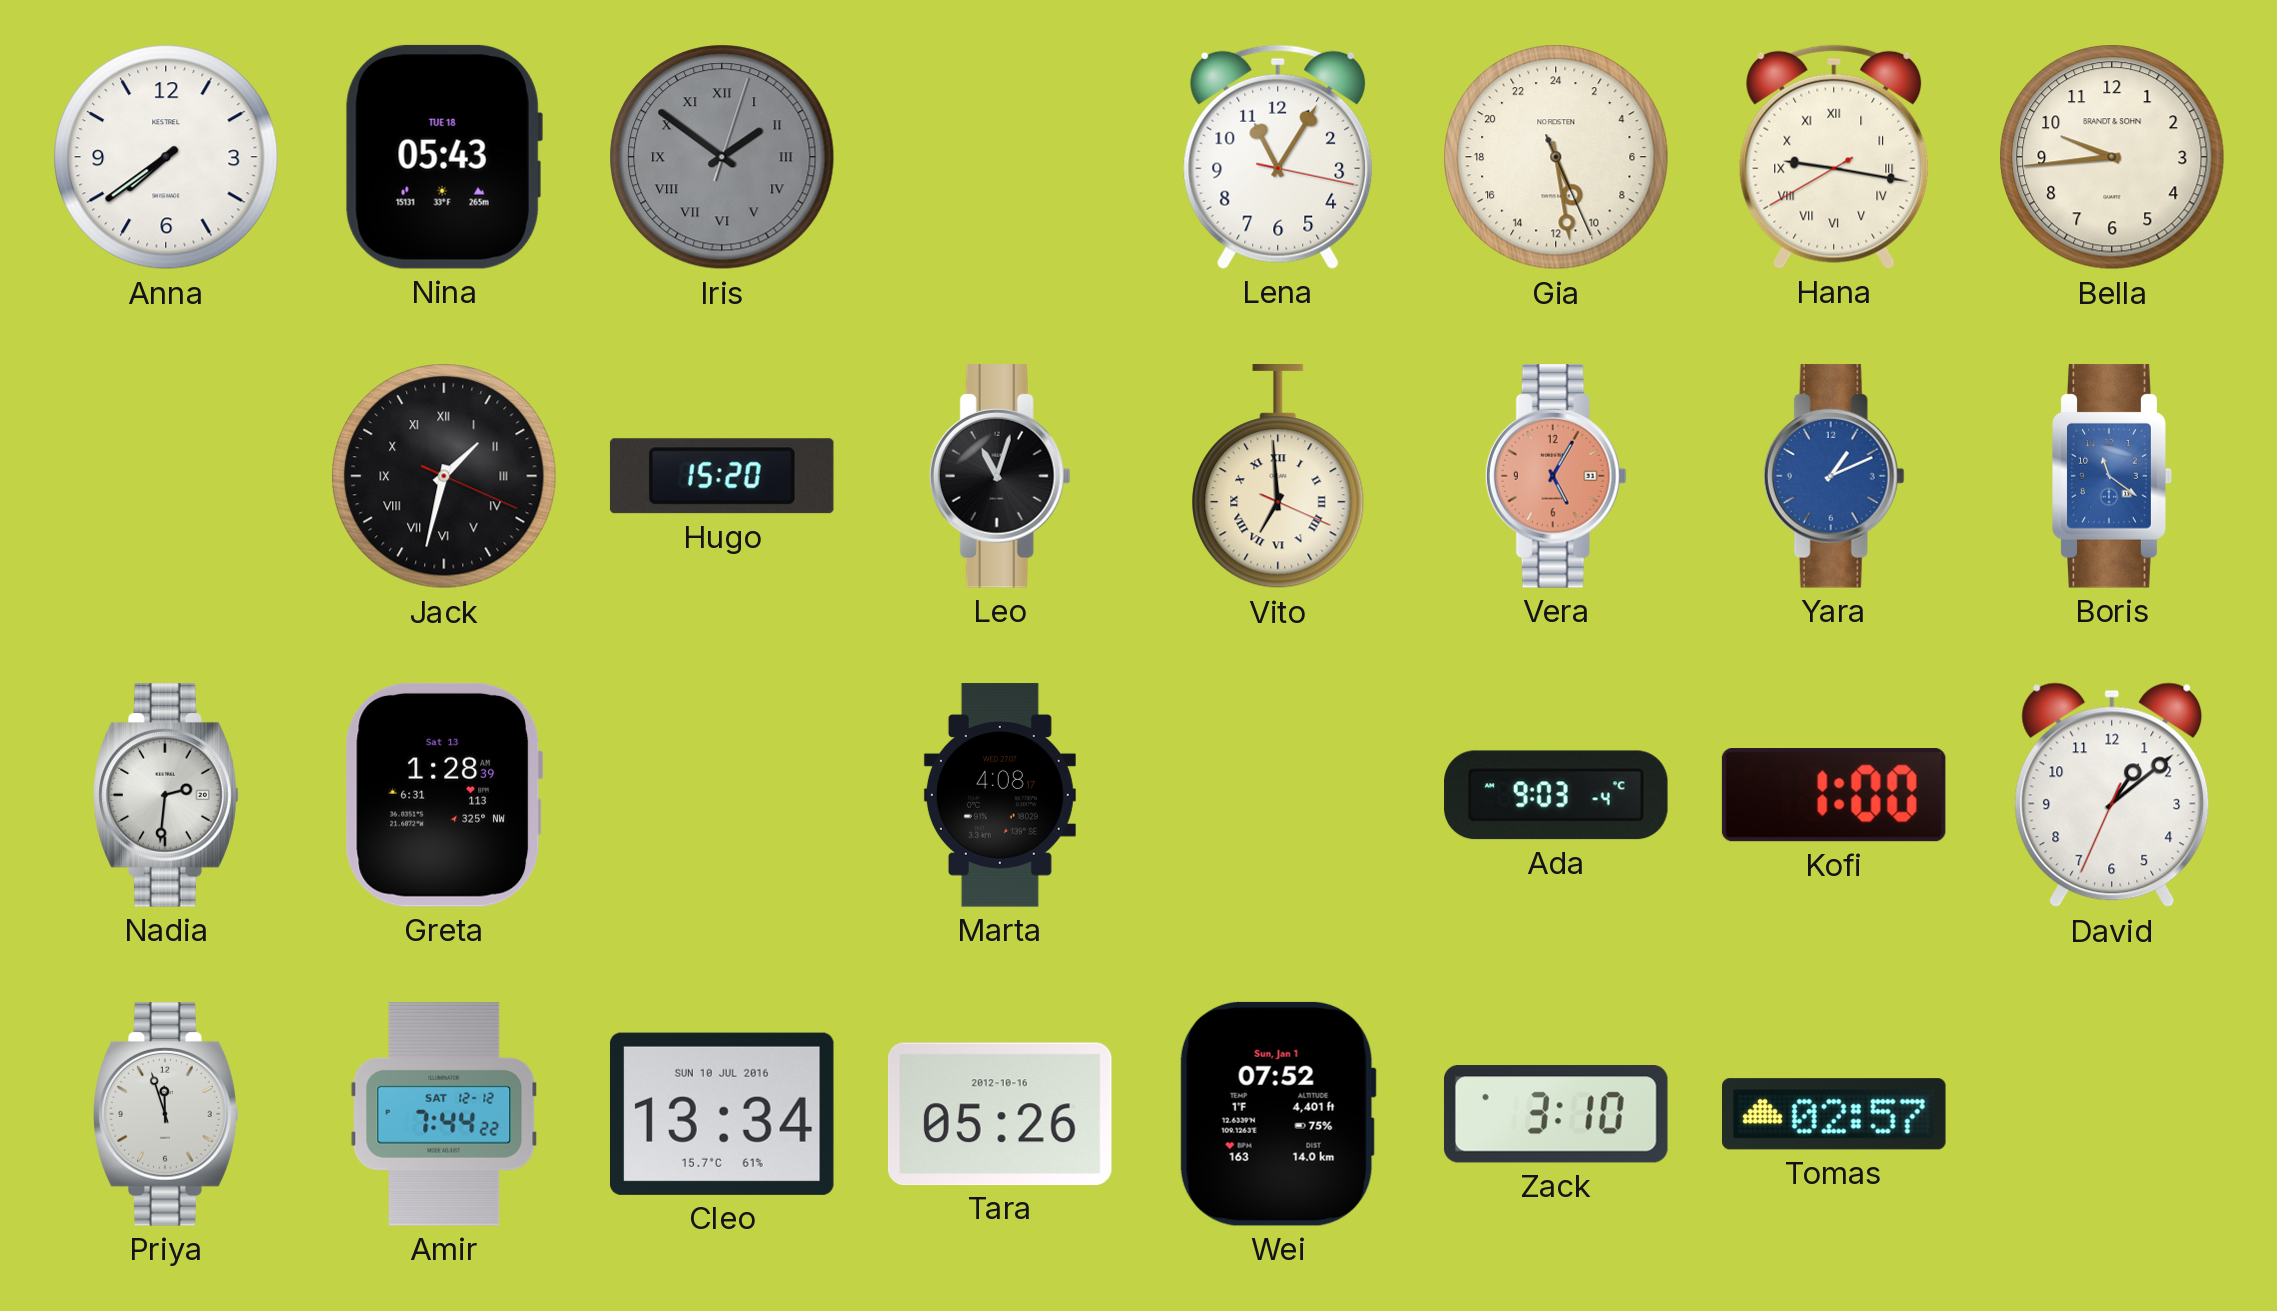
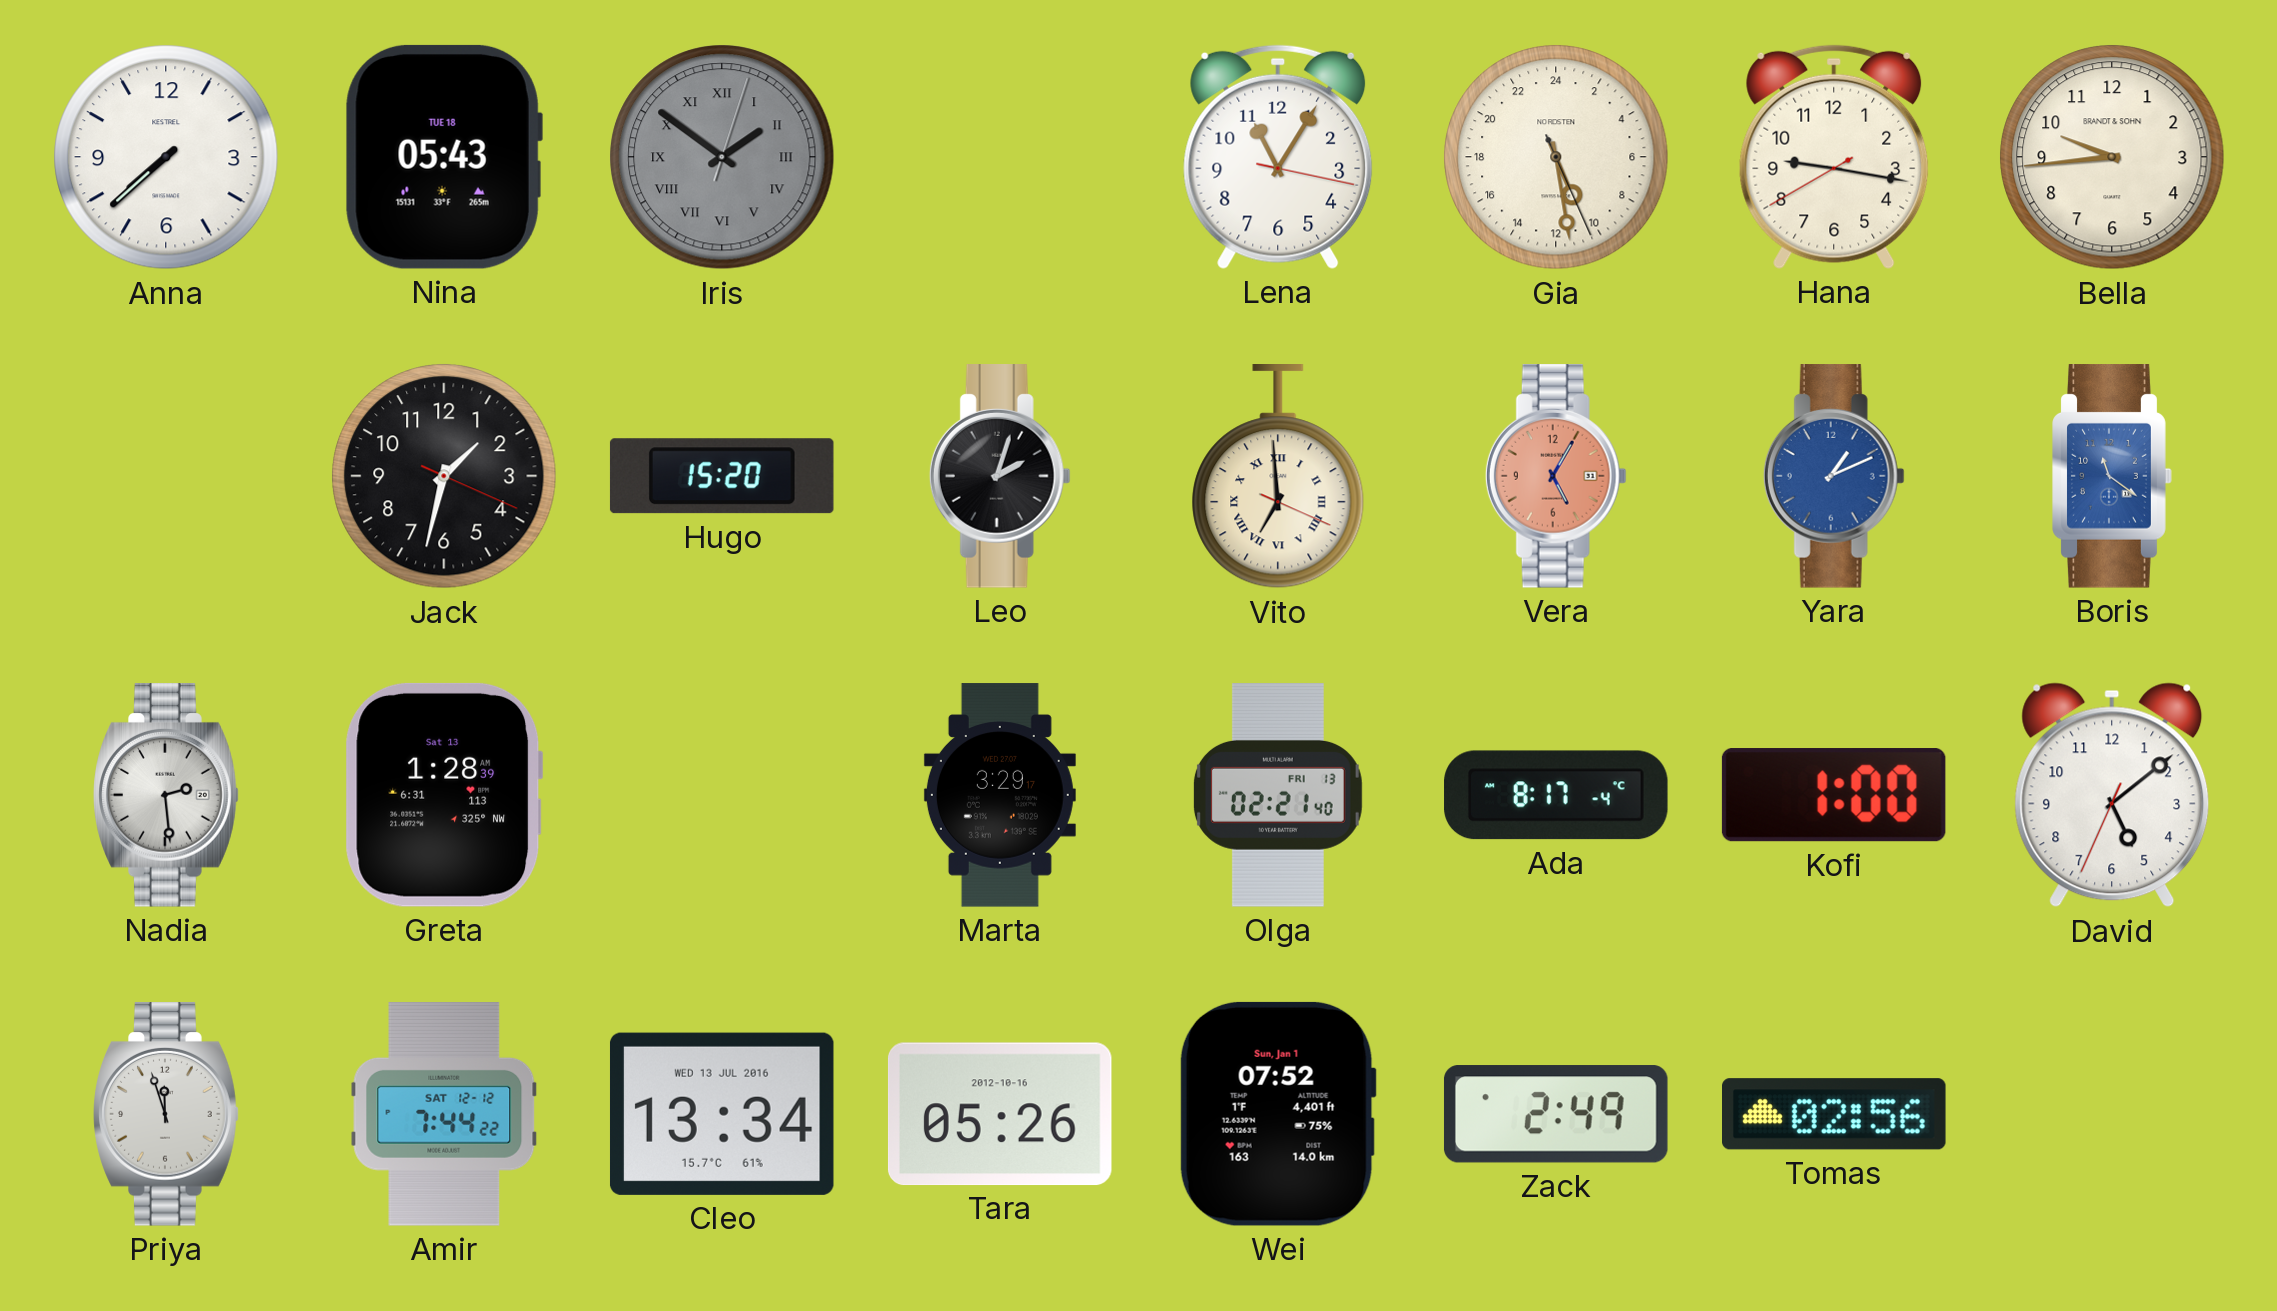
Anna: 7:39 -> 7:38 (166, 157)
Hana numerals: Roman -> Arabic (1834, 157)
Jack numerals: Roman -> Arabic (444, 476)
Leo: 11:03 -> 2:03 (1000, 476)
Nadia: 2:31 -> 2:29 (166, 795)
Marta: 4:08 -> 3:29 (1000, 795)
Olga: none -> 02:21 (1278, 795)
Ada: 9:03 -> 8:17 (1556, 795)
David: 1:08 -> 5:08 (2112, 795)
Cleo date: SUN 10 JUL 2016 -> WED 13 JUL 2016 (722, 1114)
Zack: 3:10 -> 2:49 (1556, 1114)
Tomas: 02:57 -> 02:56 (1835, 1114)
